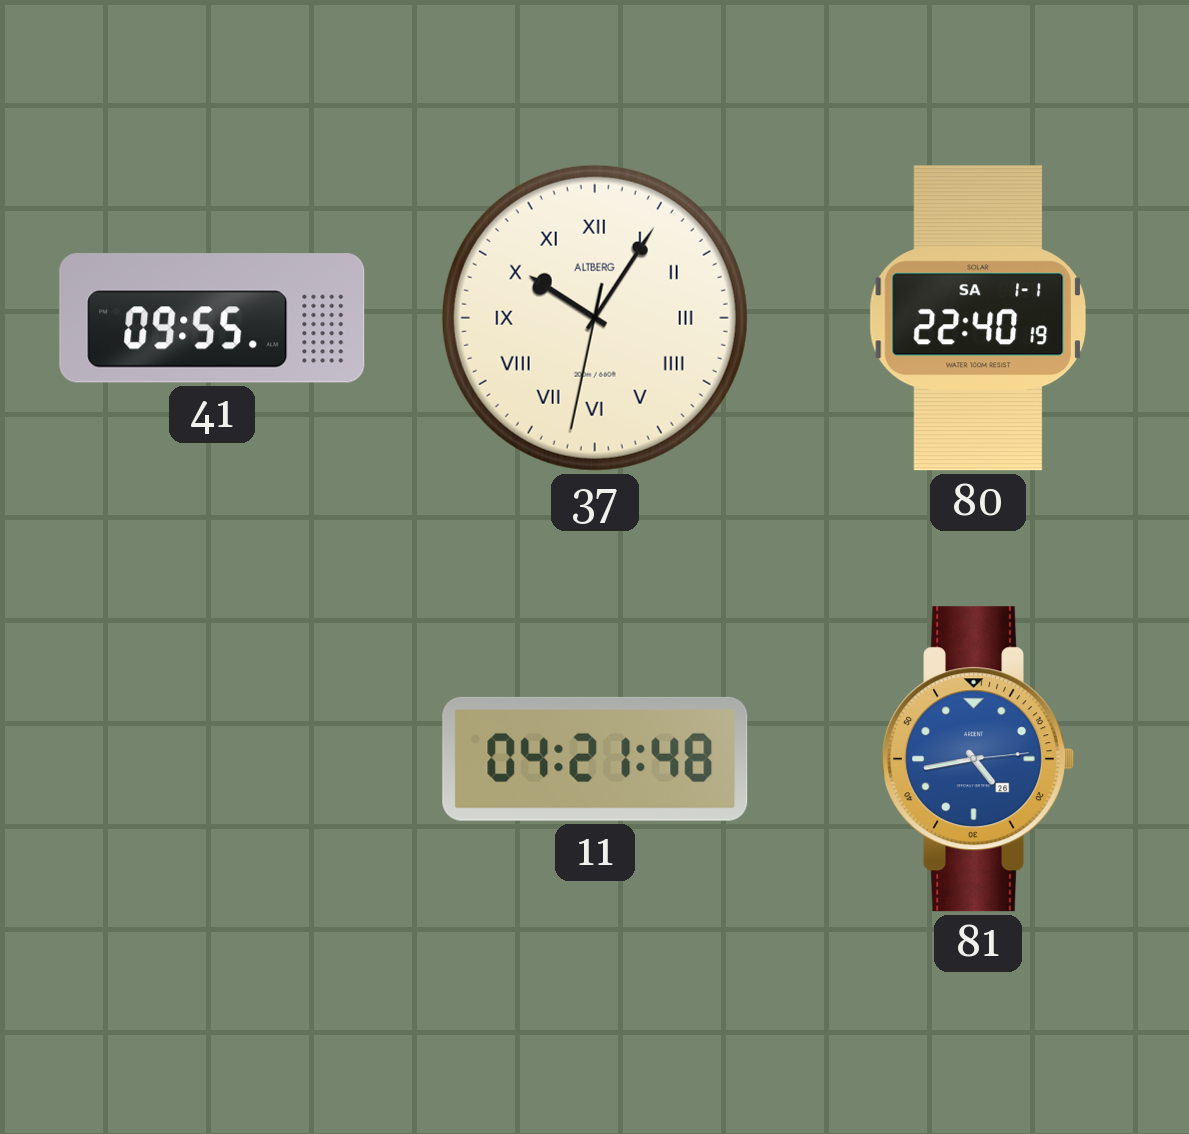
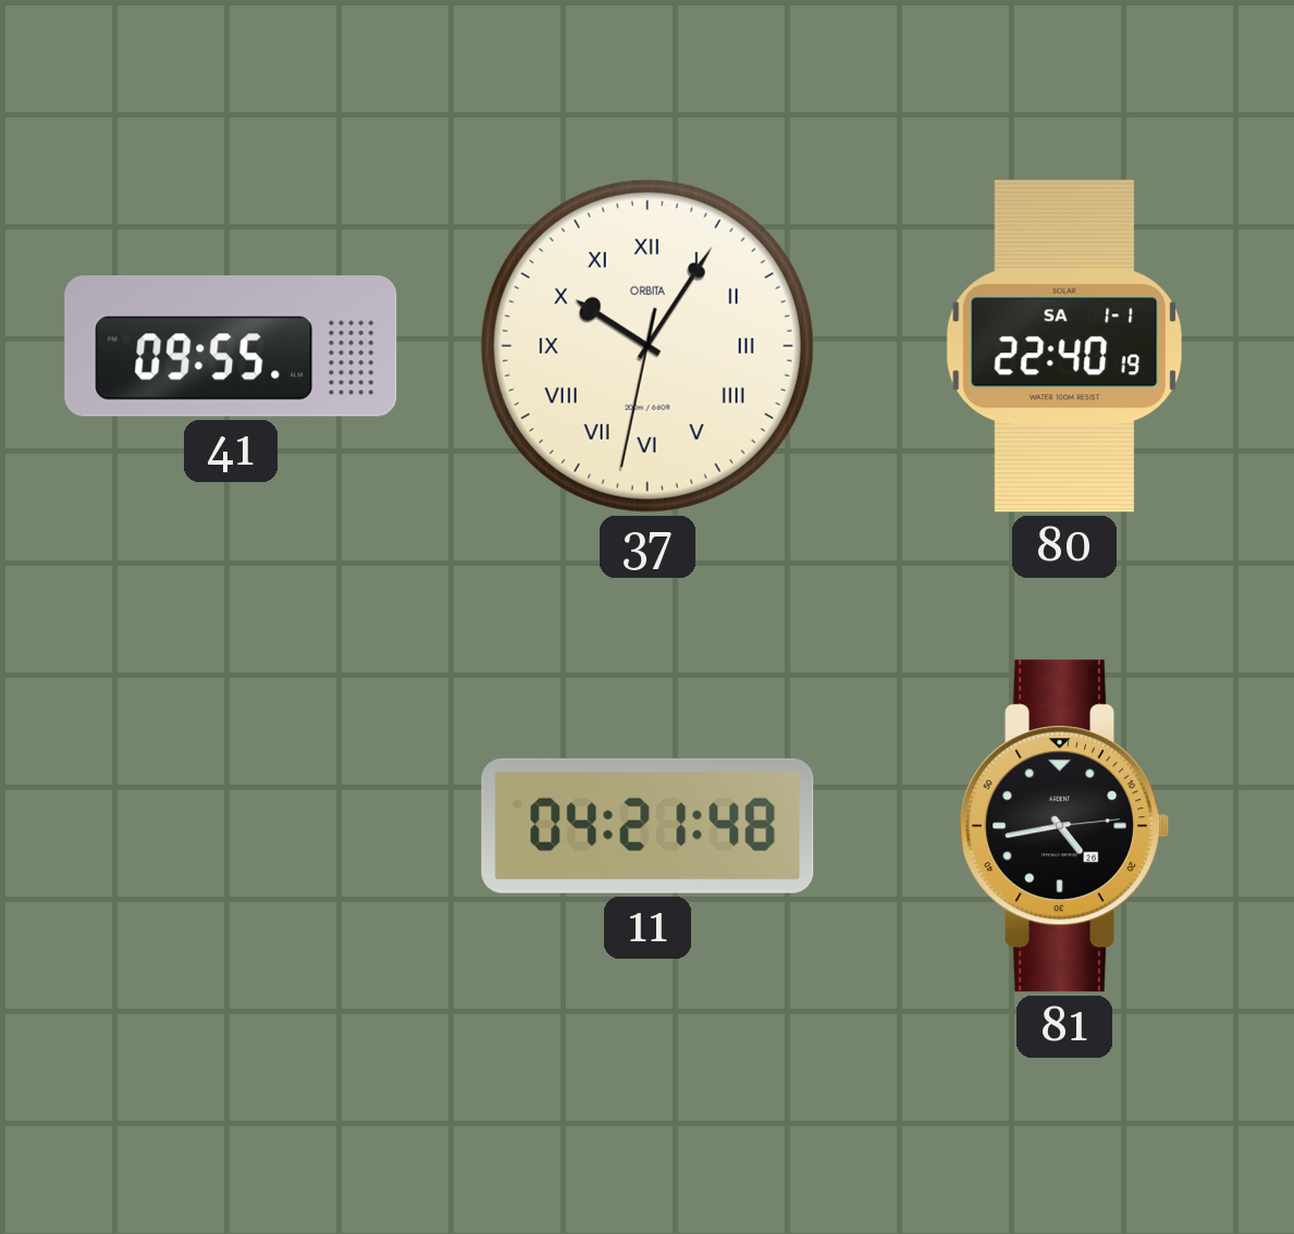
37 brand: ALTBERG -> ORBITA (648, 346)
81 dial: blue -> black (1064, 826)
